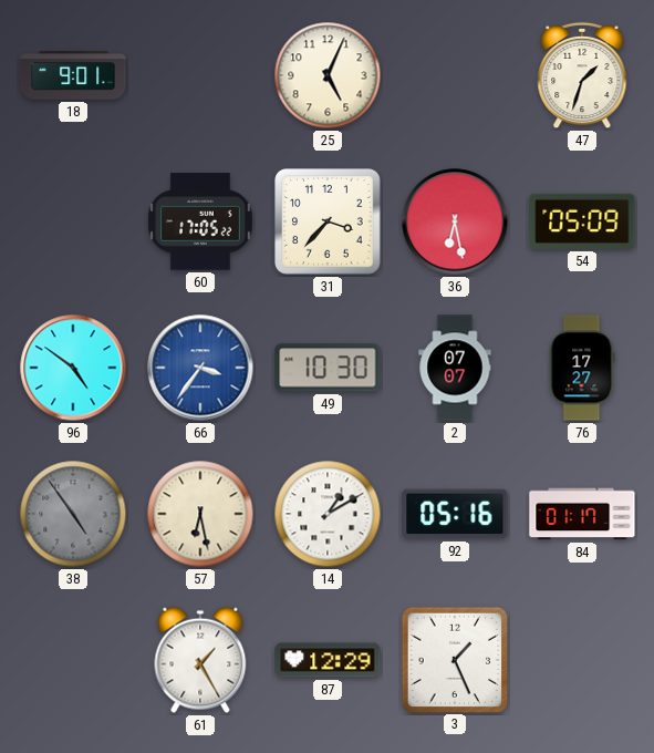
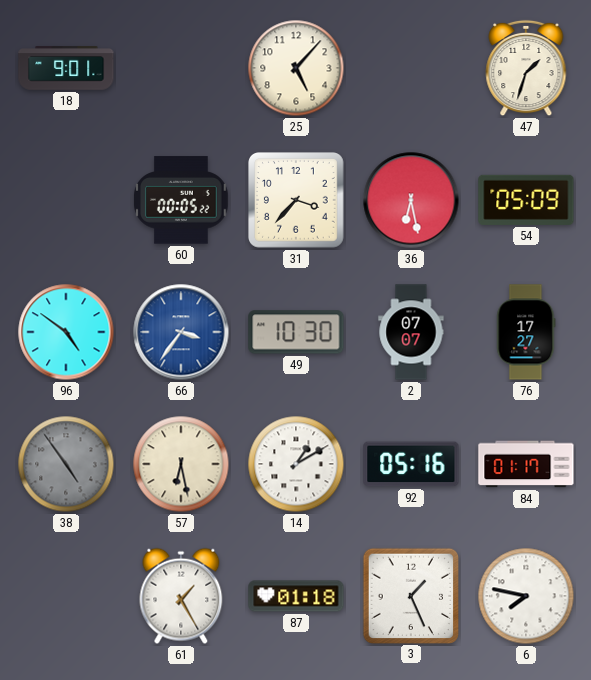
25: 5:04 -> 5:07 (296, 68)
60: 17:05 -> 00:05 (182, 200)
87: 12:29 -> 01:18 (296, 596)
6: none -> 7:47 (526, 596)
